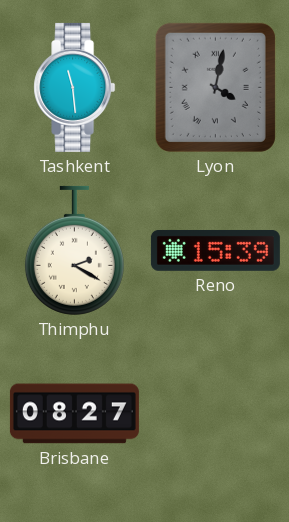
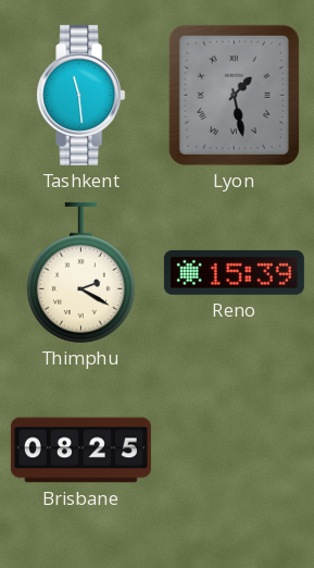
Lyon: 4:02 -> 1:28 (234, 95)
Brisbane: 08:27 -> 08:25 (80, 450)
